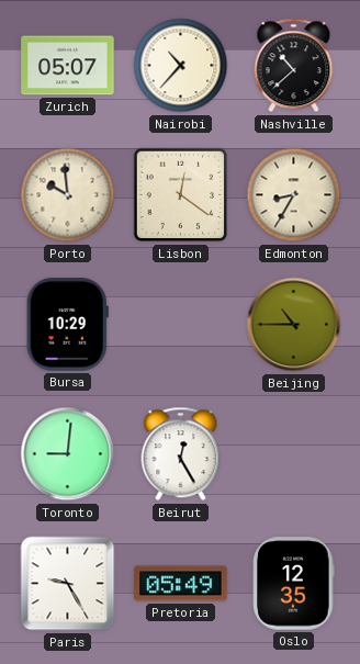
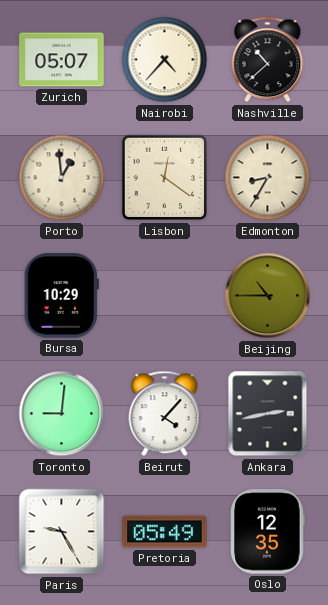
Nairobi: 10:37 -> 4:37 (165, 60)
Porto: 9:59 -> 12:59 (62, 178)
Beirut: 12:25 -> 4:07 (165, 414)
Ankara: none -> 2:43 (268, 414)
